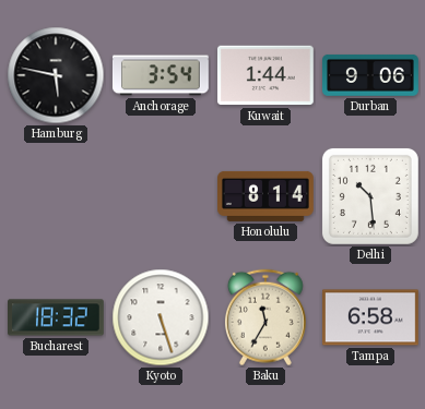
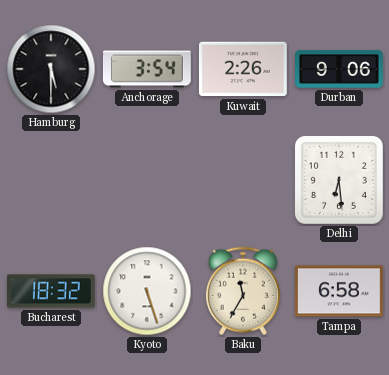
Hamburg: 5:47 -> 5:30 (51, 69)
Kuwait: 1:44 -> 2:26 (243, 69)
Honolulu: 8:14 -> none (267, 196)
Delhi: 10:29 -> 6:29 (339, 180)
